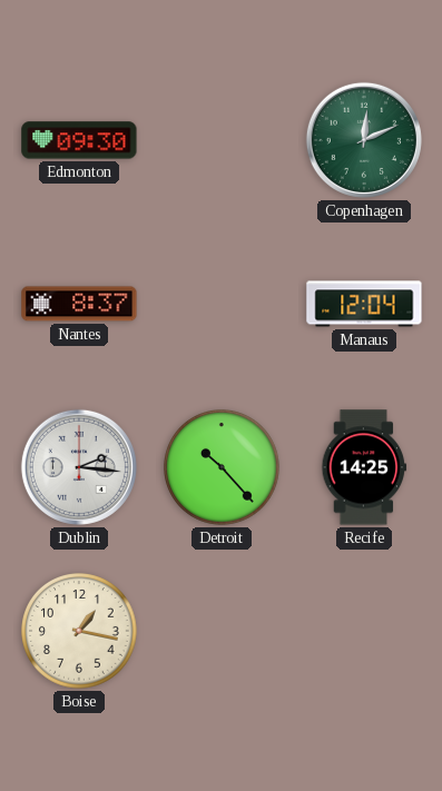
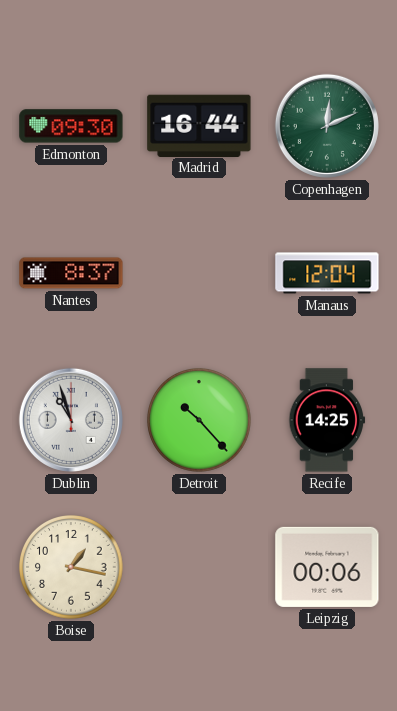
Madrid: none -> 16:44 (199, 125)
Dublin: 2:16 -> 10:57 (71, 420)
Leipzig: none -> 00:06 (327, 567)
